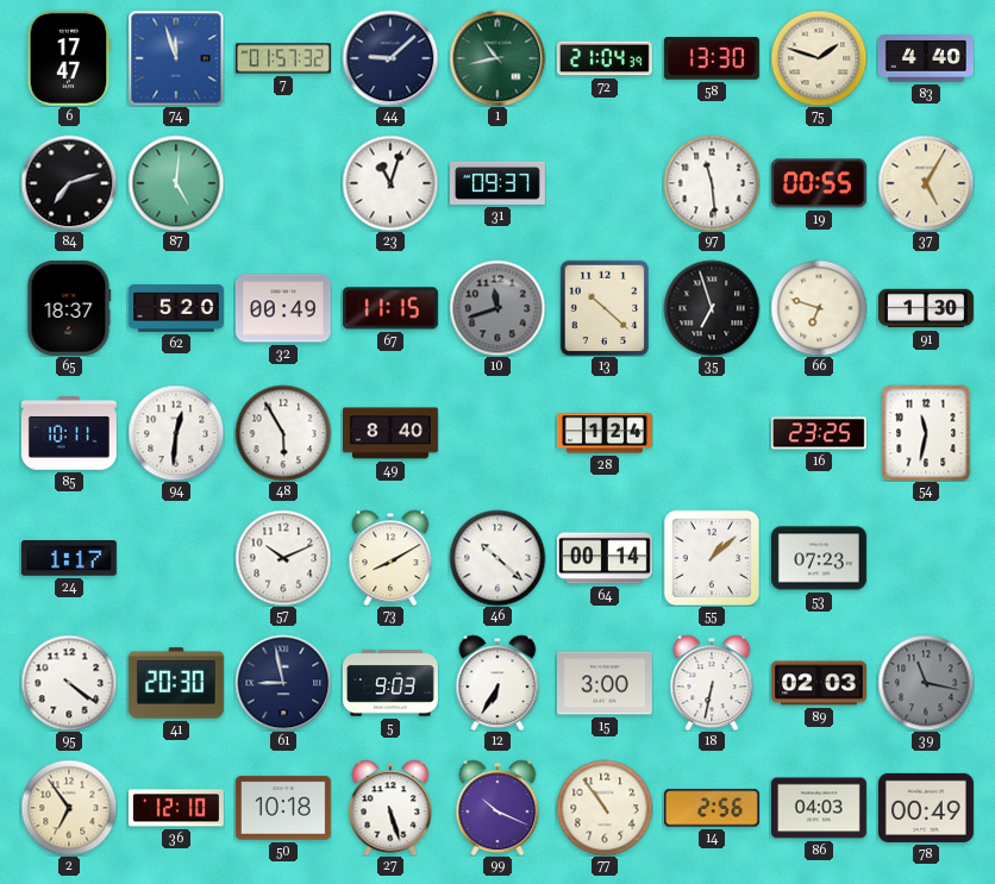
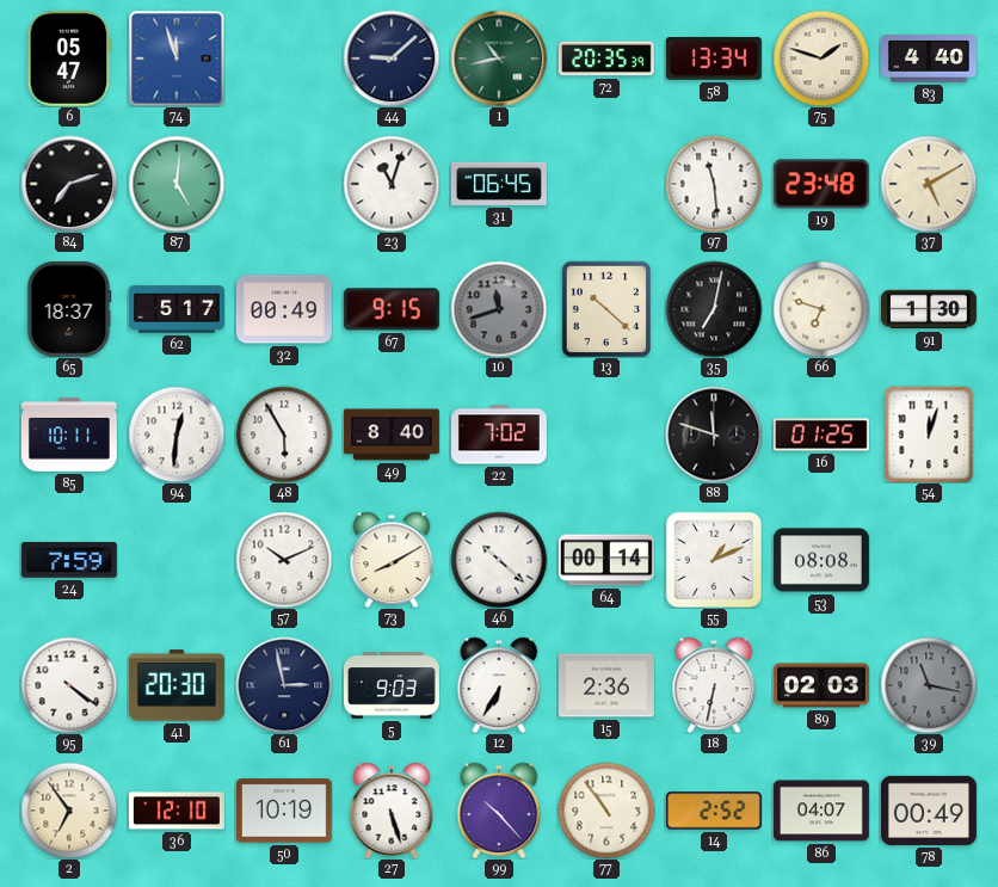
6: 17:47 -> 05:47 (69, 58)
7: 01:57 -> none (283, 58)
72: 21:04 -> 20:35 (606, 58)
58: 13:30 -> 13:34 (714, 60)
31: 09:37 -> 06:45 (499, 184)
19: 00:55 -> 23:48 (821, 184)
37: 5:05 -> 5:10 (929, 184)
62: 5:20 -> 5:17 (177, 309)
67: 11:15 -> 9:15 (392, 309)
35: 6:57 -> 7:02 (714, 309)
22: none -> 7:02 (499, 435)
28: 1:24 -> none (605, 433)
88: none -> 11:48 (714, 435)
16: 23:25 -> 01:25 (821, 435)
54: 11:32 -> 12:03 (929, 435)
24: 1:17 -> 7:59 (69, 561)
55: 1:08 -> 1:11 (714, 560)
53: 07:23 -> 08:08 (821, 560)
61: 8:58 -> 2:58 (284, 685)
15: 3:00 -> 2:36 (606, 685)
50: 10:18 -> 10:19 (284, 811)
99: 10:19 -> 10:23 (499, 811)
14: 2:56 -> 2:52 (714, 811)
86: 04:03 -> 04:07 (821, 811)
